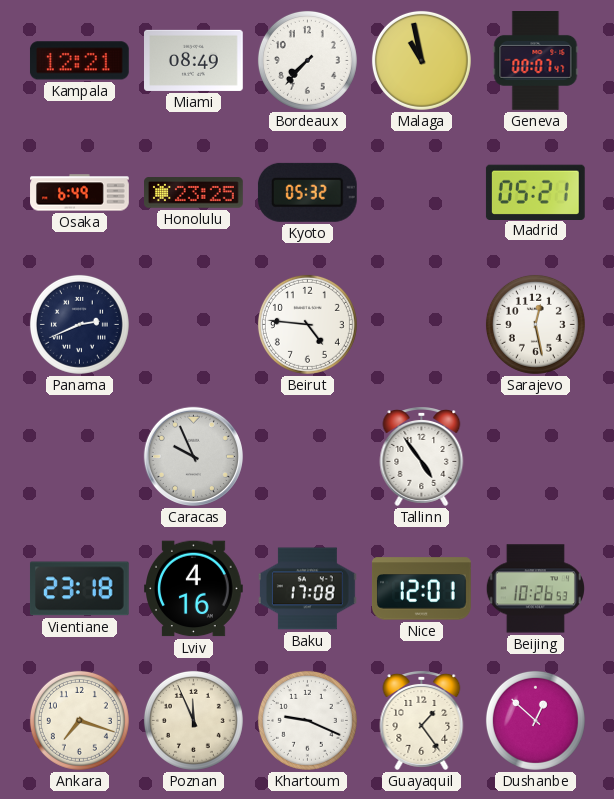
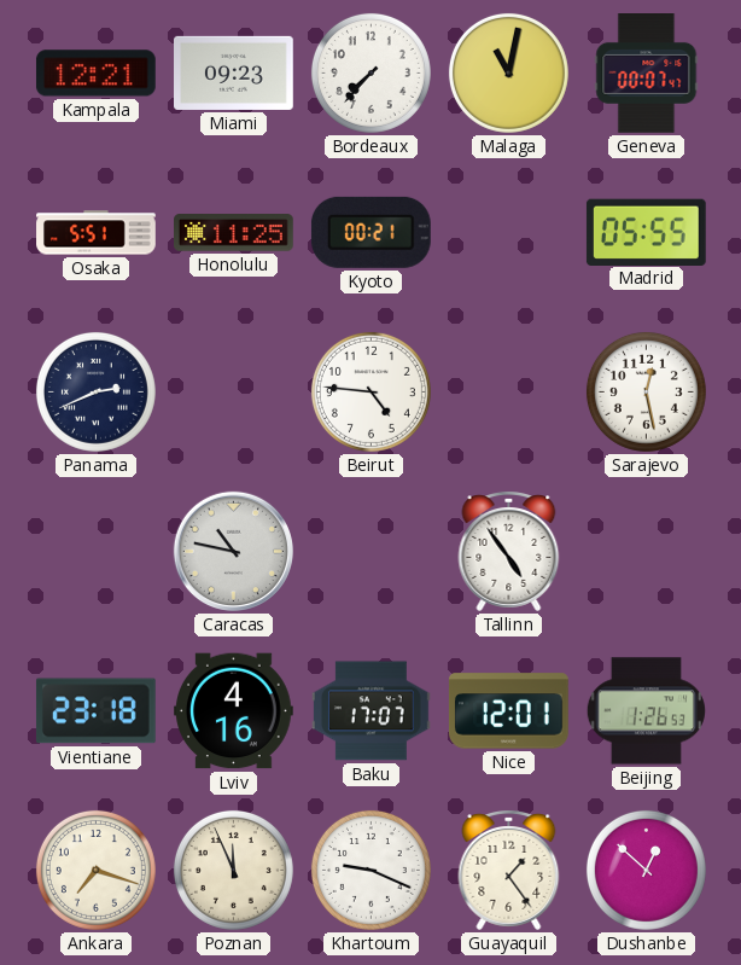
Miami: 08:49 -> 09:23 (234, 72)
Malaga: 10:58 -> 11:02 (508, 72)
Osaka: 6:49 -> 5:51 (97, 233)
Honolulu: 23:25 -> 11:25 (234, 233)
Kyoto: 05:32 -> 00:21 (370, 232)
Madrid: 05:21 -> 05:55 (646, 232)
Caracas: 9:56 -> 10:47 (233, 551)
Baku: 17:08 -> 17:07 (372, 711)
Beijing: 10:26 -> 1:26 (646, 711)
